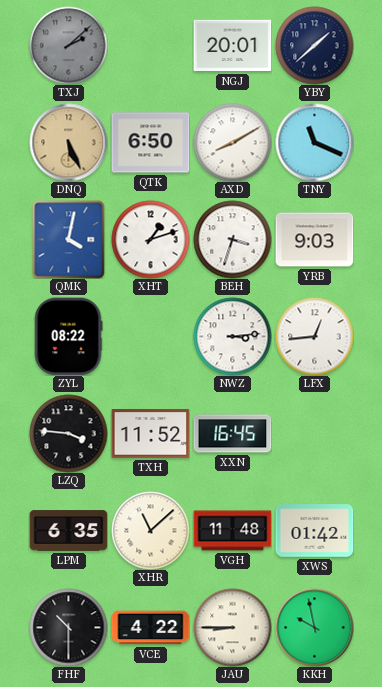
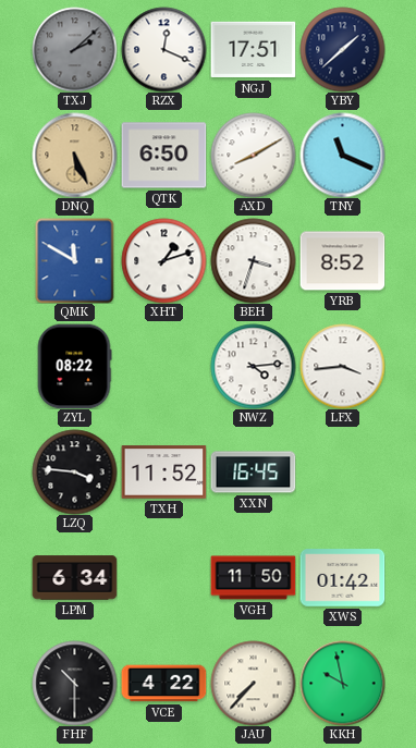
RZX: none -> 12:19 (163, 49)
NGJ: 20:01 -> 17:51 (253, 50)
QMK: 4:02 -> 11:50 (75, 260)
YRB: 9:03 -> 8:52 (342, 261)
NWZ: 3:14 -> 4:14 (253, 366)
LFX: 12:44 -> 3:44 (342, 366)
LPM: 6:35 -> 6:34 (74, 578)
XHR: 11:08 -> none (150, 530)
VGH: 11:48 -> 11:50 (253, 578)
JAU: 8:45 -> 7:37 (253, 683)
